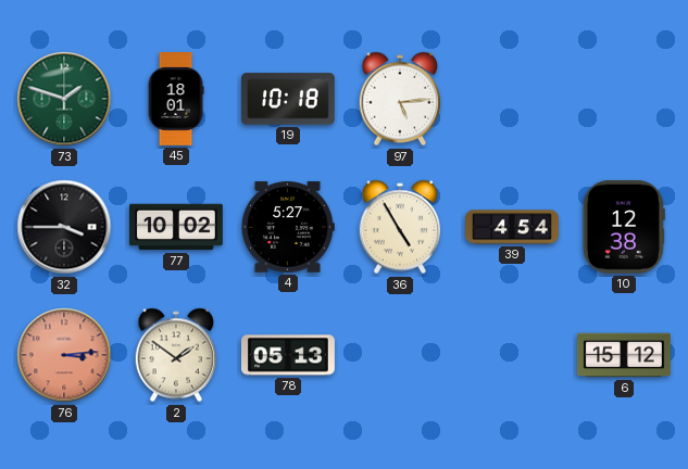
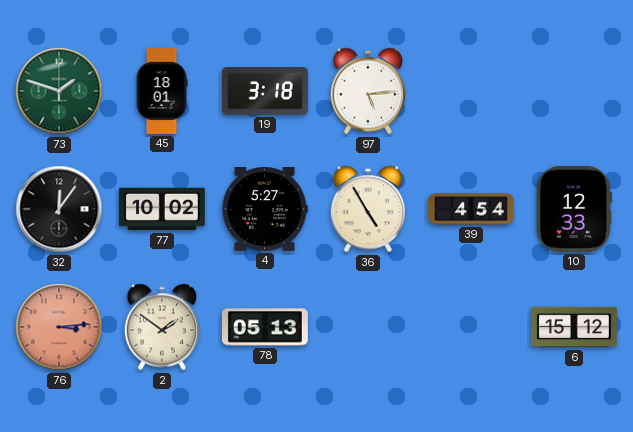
19: 10:18 -> 3:18 (265, 91)
32: 3:45 -> 12:06 (59, 209)
10: 12:38 -> 12:33 (574, 209)
